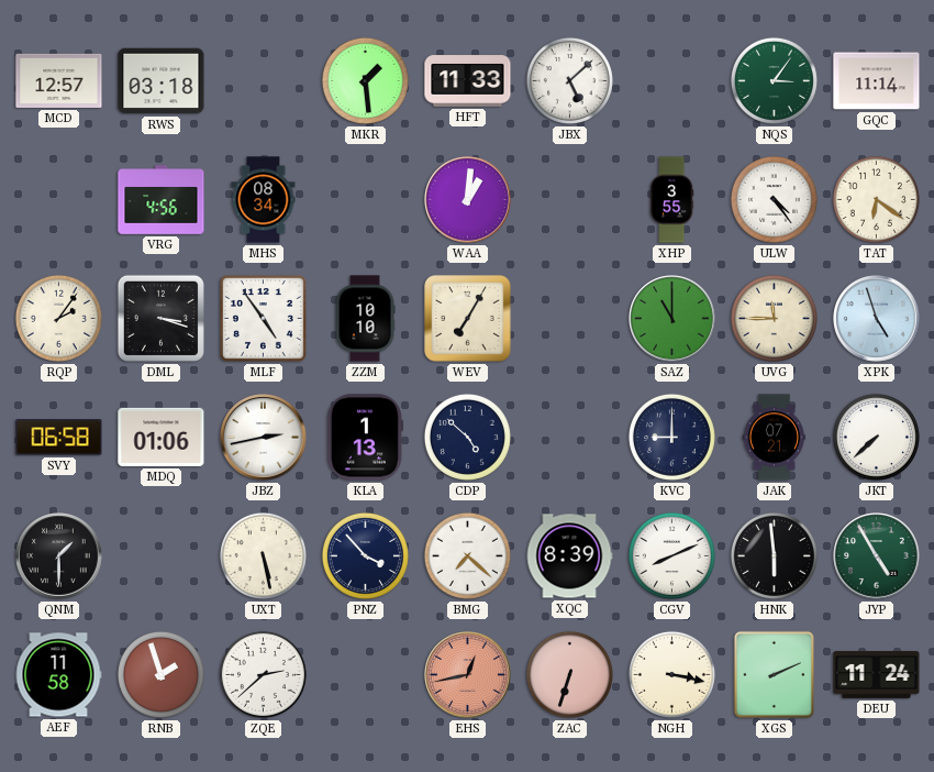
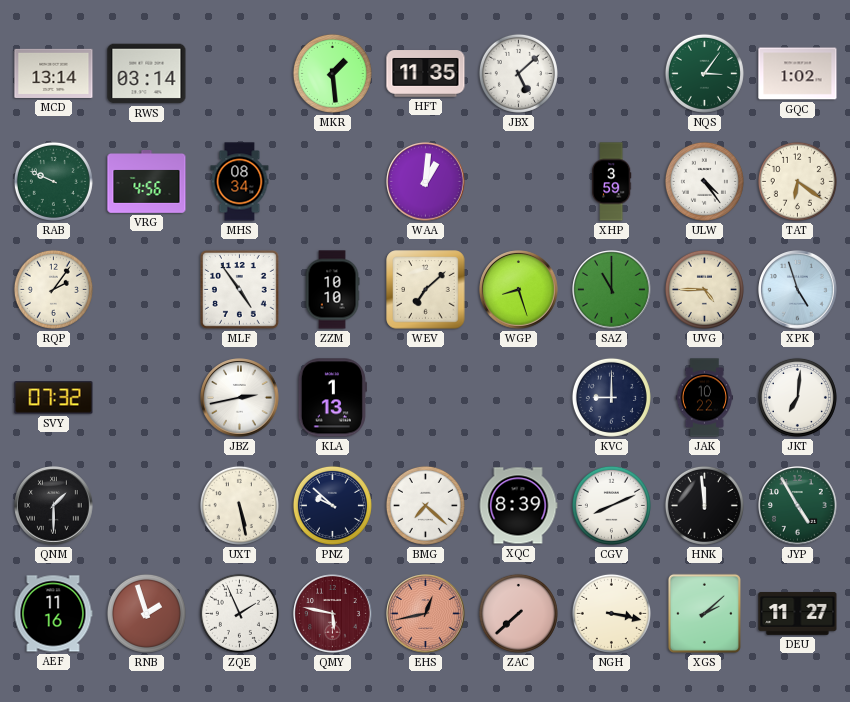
MCD: 12:57 -> 13:14 (54, 73)
RWS: 03:18 -> 03:14 (147, 74)
HFT: 11:33 -> 11:35 (426, 74)
GQC: 11:14 -> 1:02 (798, 74)
RAB: none -> 9:49 (53, 181)
XHP: 3:55 -> 3:59 (612, 182)
DML: 3:18 -> none (160, 318)
WEV: 7:05 -> 7:08 (426, 290)
WGP: none -> 8:27 (519, 290)
UVG: 11:45 -> 4:45 (704, 289)
SVY: 06:58 -> 07:32 (54, 398)
MDQ: 01:06 -> none (162, 437)
CDP: 4:52 -> none (467, 437)
JAK: 07:21 -> 10:22 (704, 398)
JKT: 7:38 -> 7:01 (797, 397)
PNZ: 3:53 -> 9:52 (332, 505)
HNK: 5:59 -> 11:59 (704, 505)
AEF: 11:58 -> 11:16 (53, 614)
ZQE: 2:38 -> 1:56 (239, 613)
QMY: none -> 5:47 (333, 614)
ZAC: 6:33 -> 7:38 (518, 613)
XGS: 2:11 -> 2:08 (704, 613)
DEU: 11:24 -> 11:27 (798, 613)
